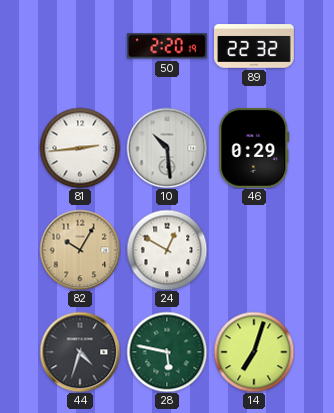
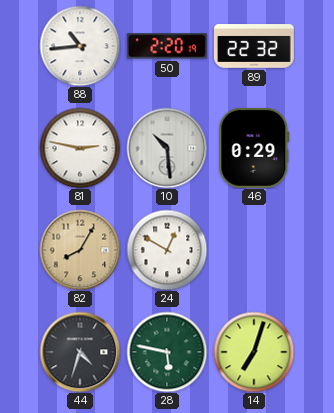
88: none -> 10:44 (80, 46)
81: 2:44 -> 2:47 (80, 148)
82: 10:05 -> 8:05 (80, 250)
